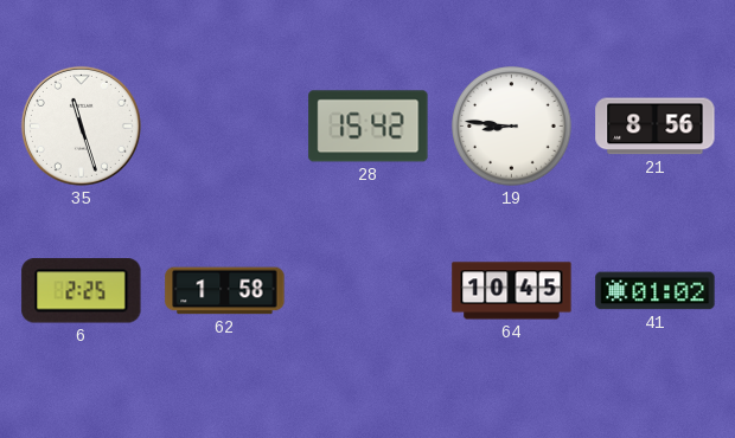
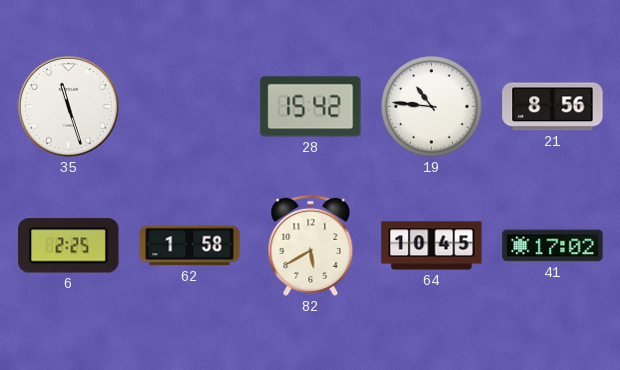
19: 8:46 -> 10:46 (432, 107)
82: none -> 5:40 (311, 245)
41: 01:02 -> 17:02 (553, 246)
